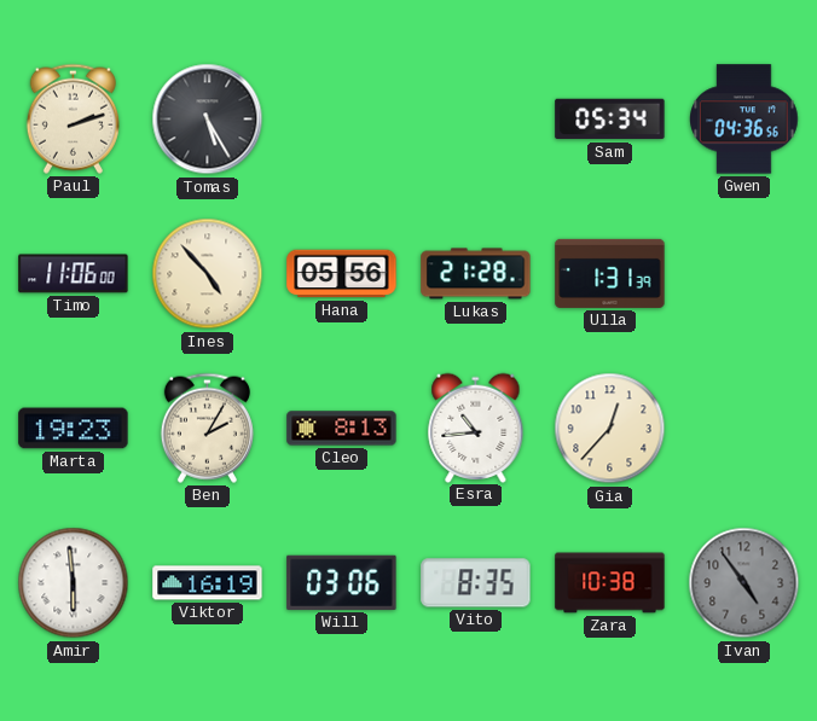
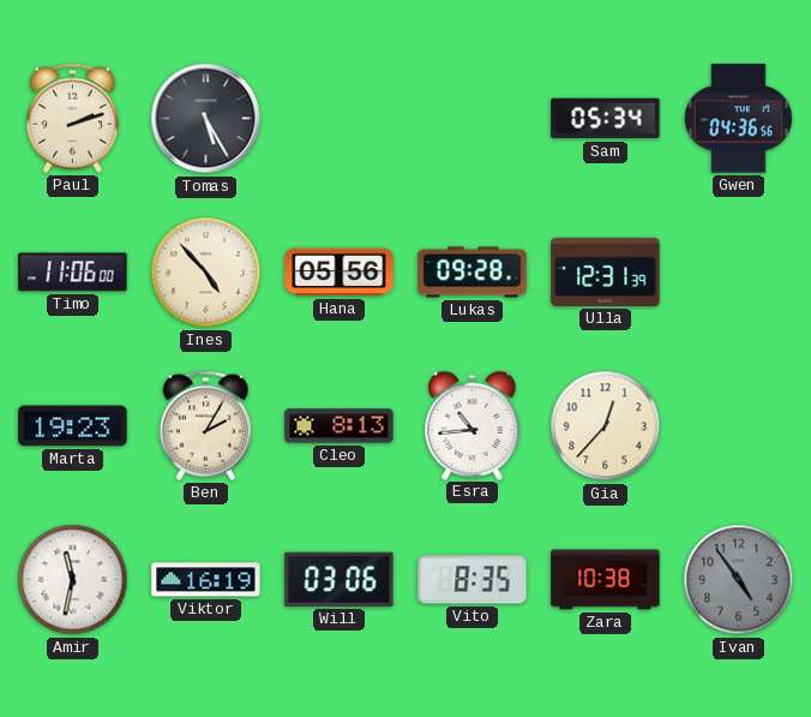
Lukas: 21:28 -> 09:28 (473, 273)
Ulla: 1:31 -> 12:31 (606, 271)
Amir: 5:59 -> 11:32 (73, 580)
